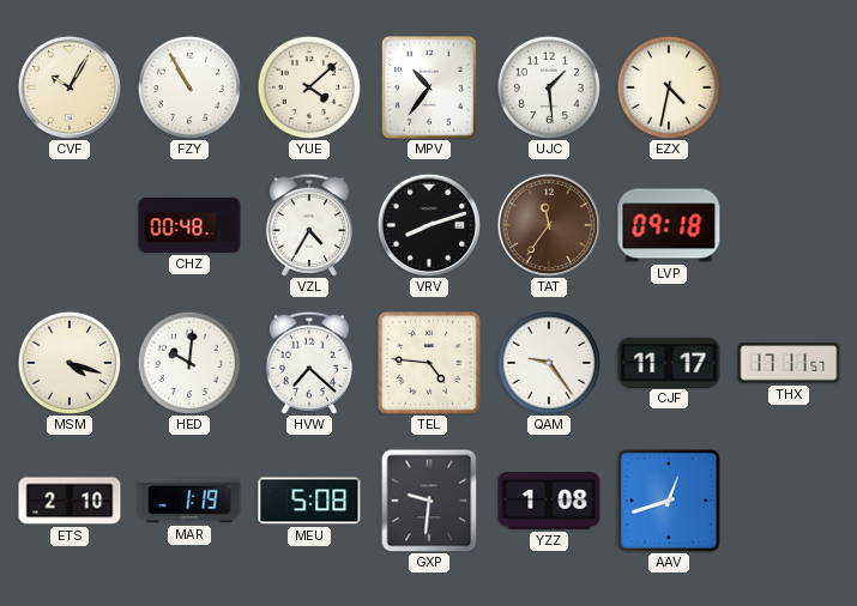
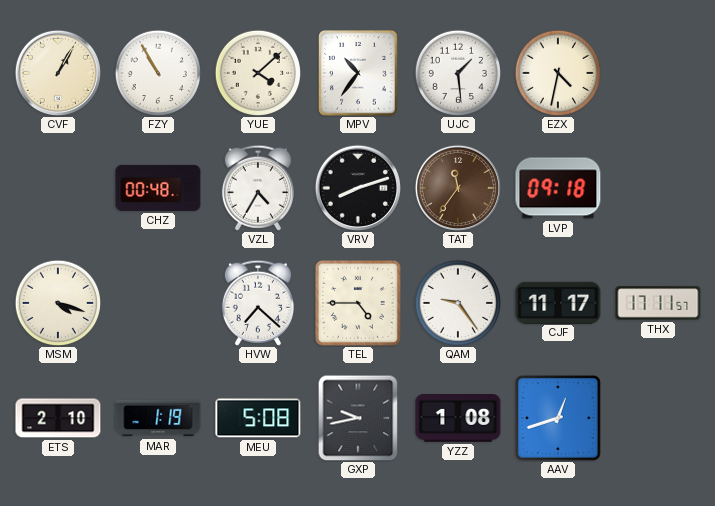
CVF: 10:05 -> 1:05 (58, 73)
HED: 10:01 -> none (188, 362)
TEL: 4:46 -> 4:45 (358, 303)
GXP: 9:31 -> 9:43 (358, 418)
